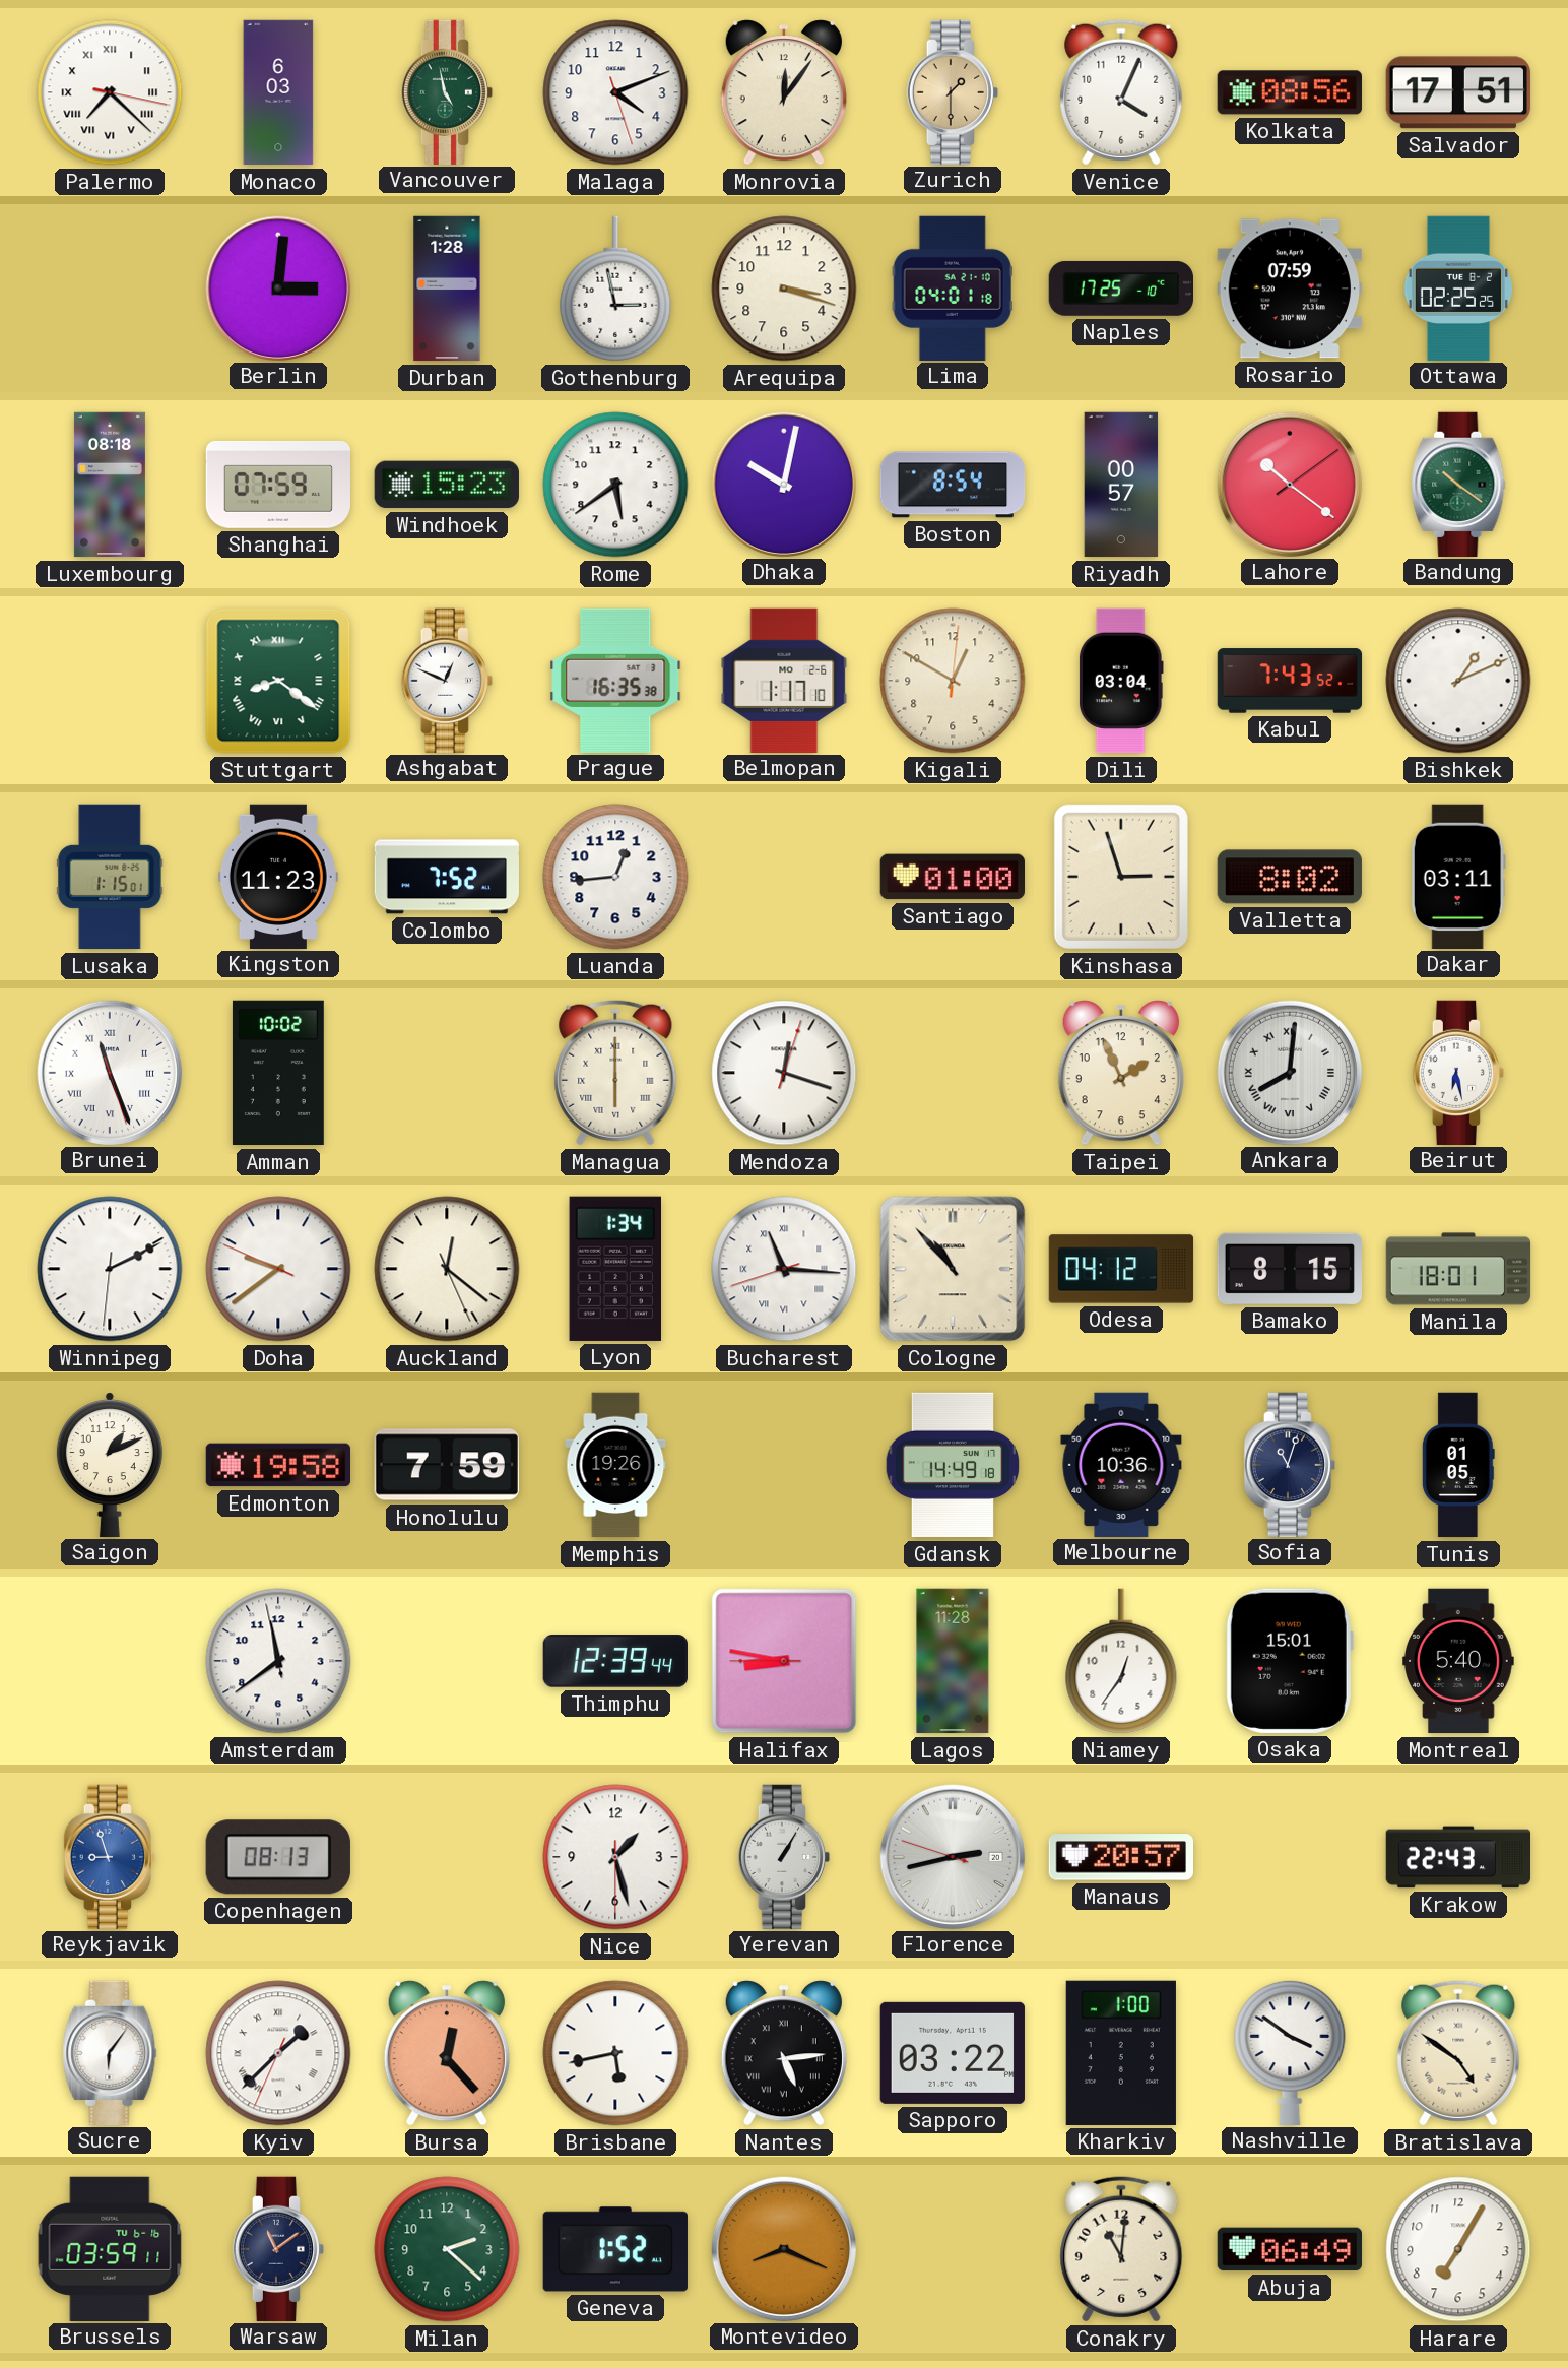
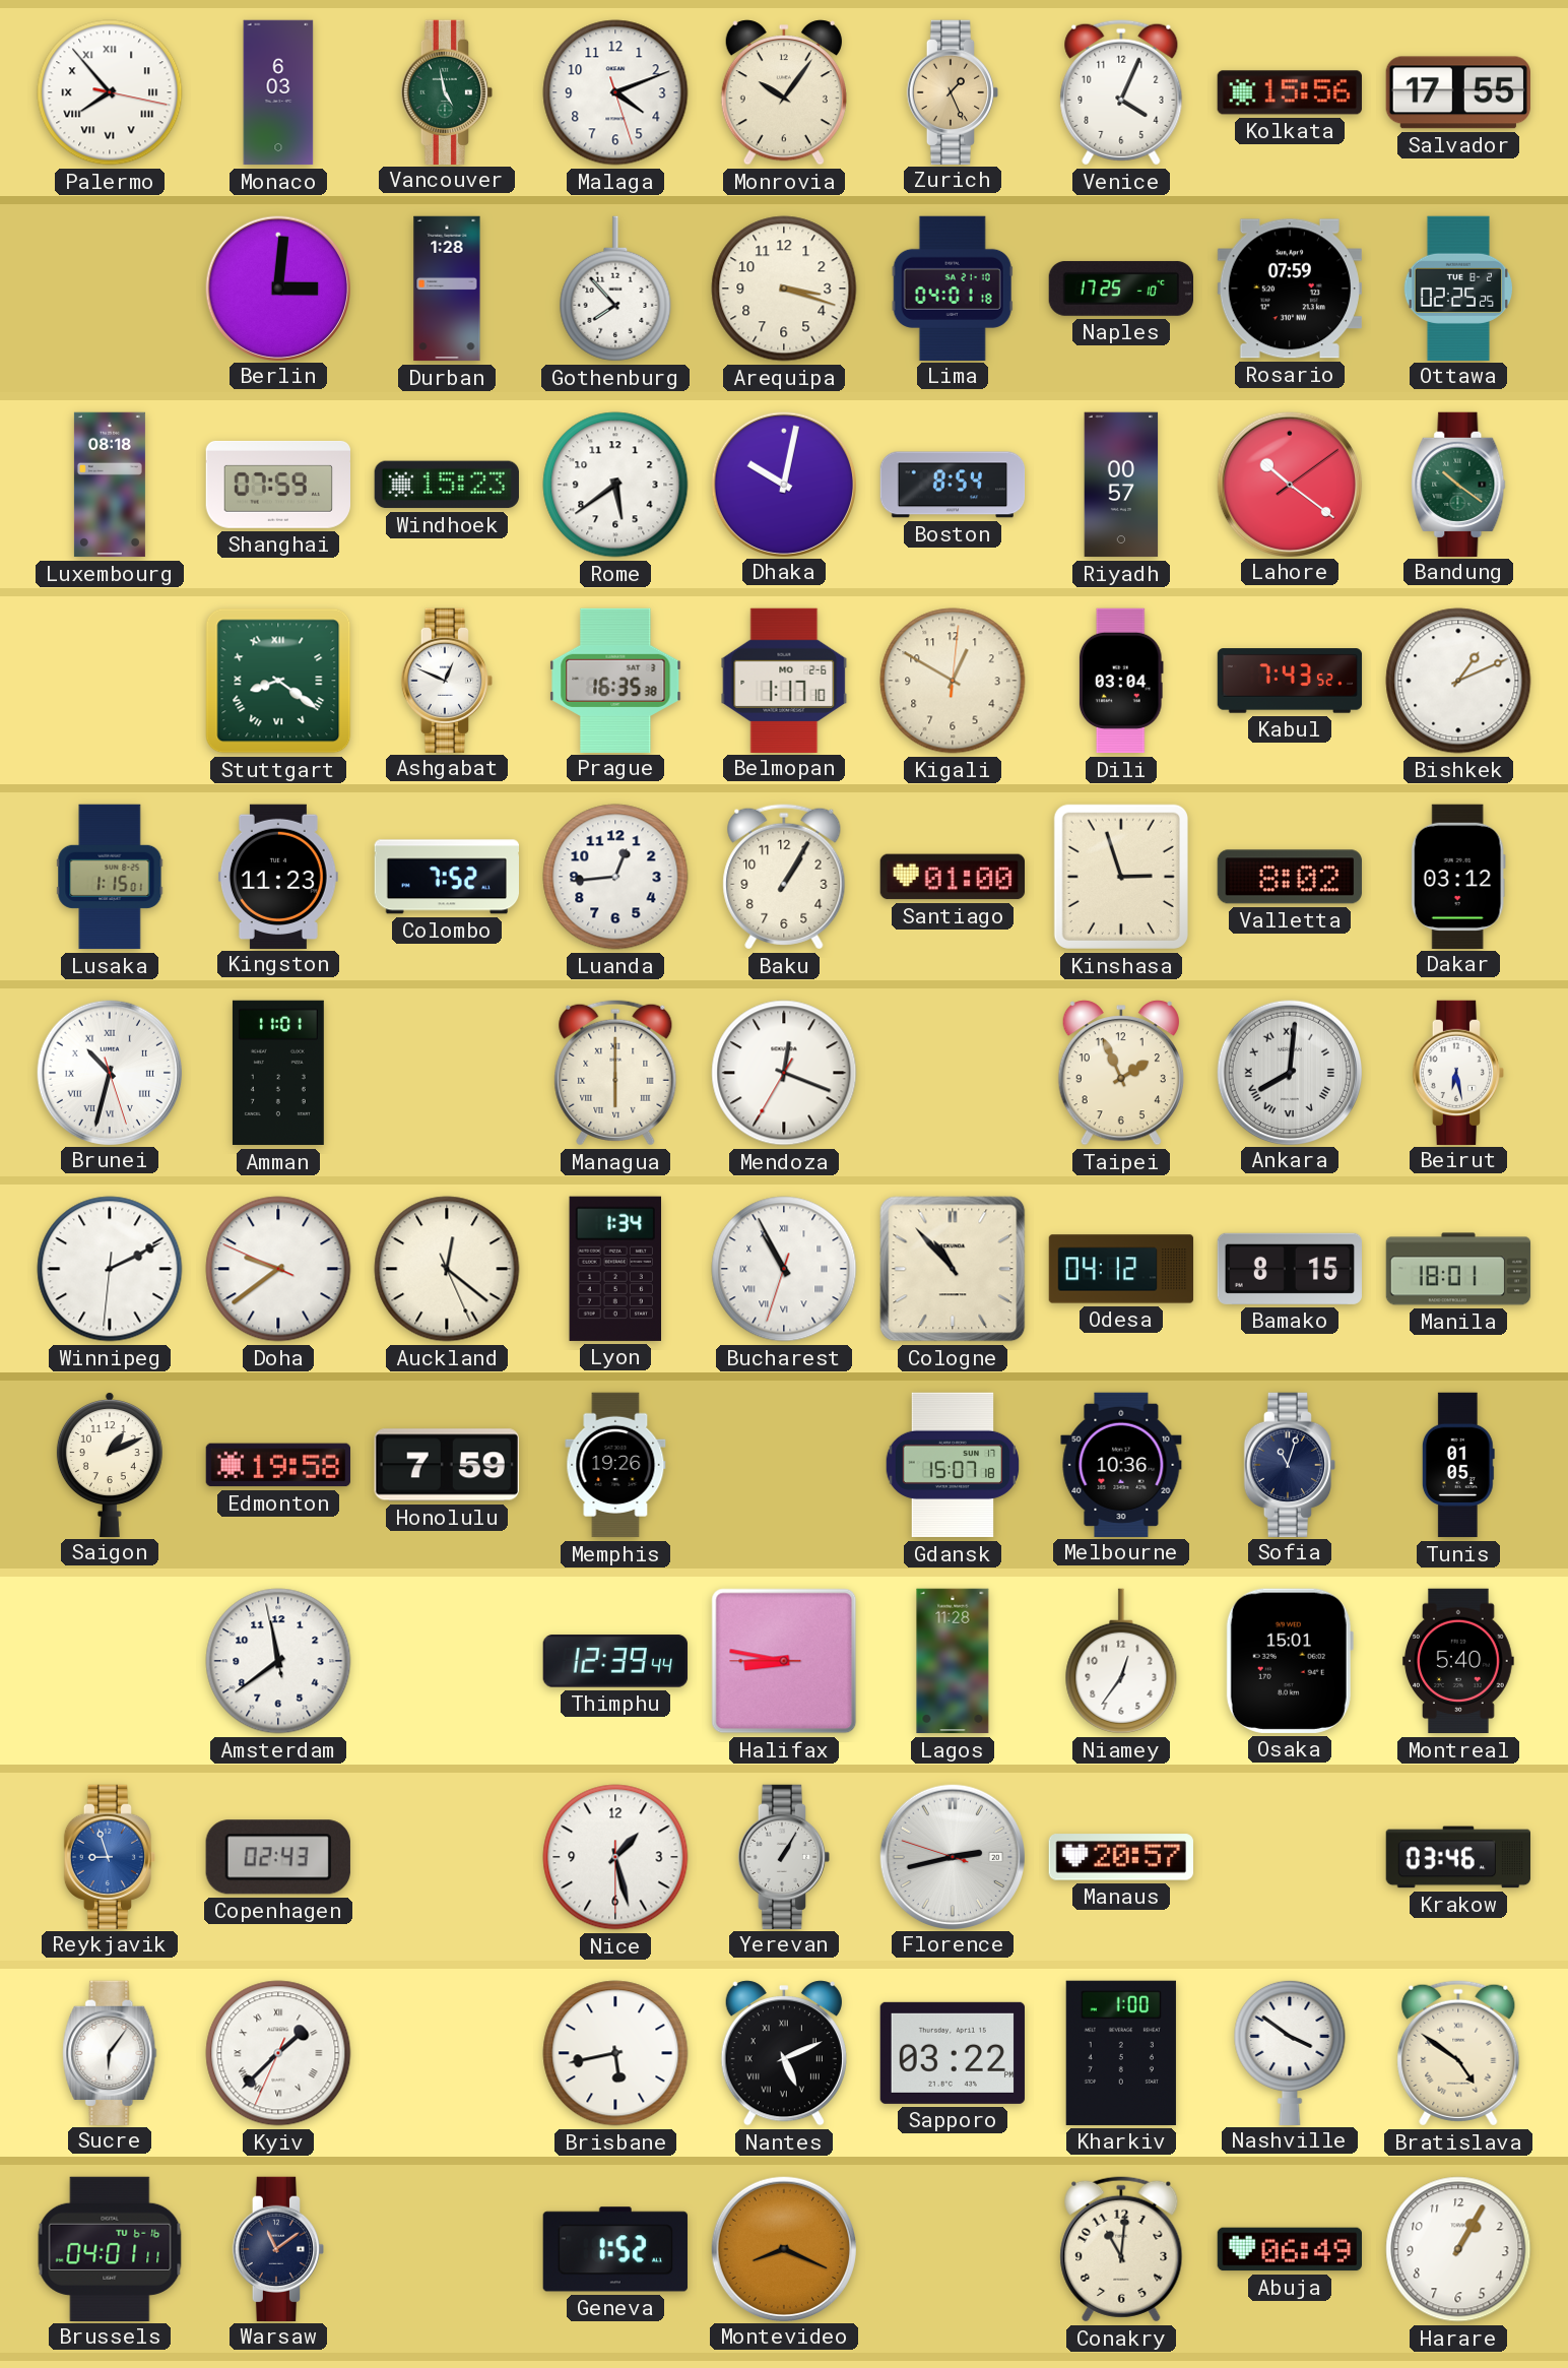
Palermo: 7:22 -> 7:53 (110, 92)
Monrovia: 12:06 -> 10:06 (784, 92)
Zurich: 1:30 -> 1:26 (952, 91)
Kolkata: 08:56 -> 15:56 (1290, 92)
Salvador: 17:51 -> 17:55 (1458, 92)
Gothenburg: 2:58 -> 7:53 (615, 289)
Baku: none -> 1:05 (784, 877)
Dakar: 03:11 -> 03:12 (1458, 876)
Brunei: 11:26 -> 10:32 (109, 1072)
Amman: 10:02 -> 11:01 (278, 1073)
Mendoza: 12:18:03 -> 12:18:35 (784, 1073)
Bucharest: 11:15 -> 10:55 (784, 1269)
Gdansk: 14:49 -> 15:07 (953, 1465)
Copenhagen: 08:13 -> 02:43 (278, 1857)
Krakow: 22:43 -> 03:46 (1458, 1857)
Bursa: 12:23 -> none (447, 2053)
Nantes: 5:14 -> 5:11 (784, 2053)
Brussels: 03:59 -> 04:01 (110, 2248)
Milan: 2:22 -> none (447, 2249)
Harare: 7:05 -> 1:05 (1458, 2249)
